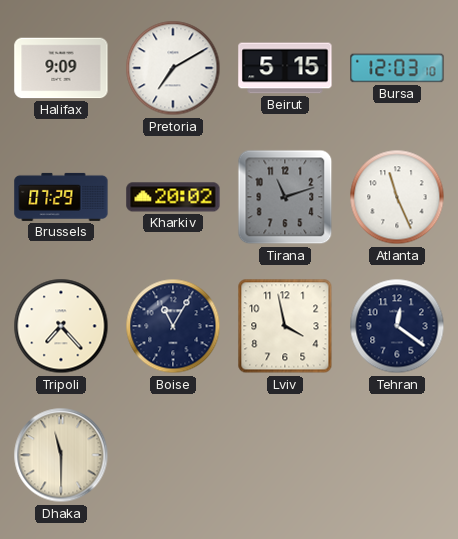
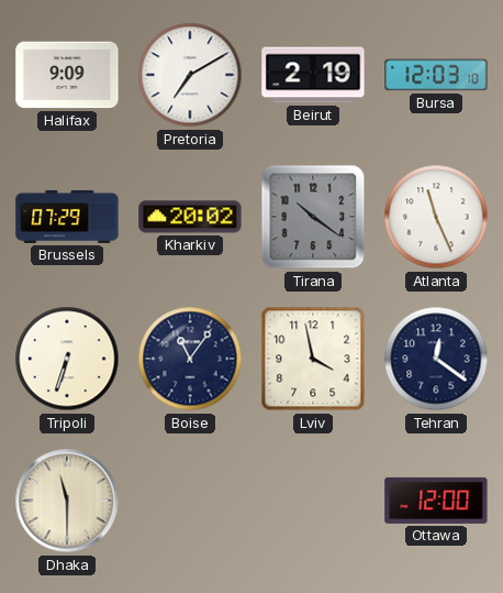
Beirut: 5:15 -> 2:19 (313, 75)
Tirana: 11:12 -> 10:21 (313, 217)
Tripoli: 7:23 -> 6:33 (67, 359)
Boise: 11:05 -> 11:06 (190, 359)
Ottawa: none -> 12:00 (436, 501)
